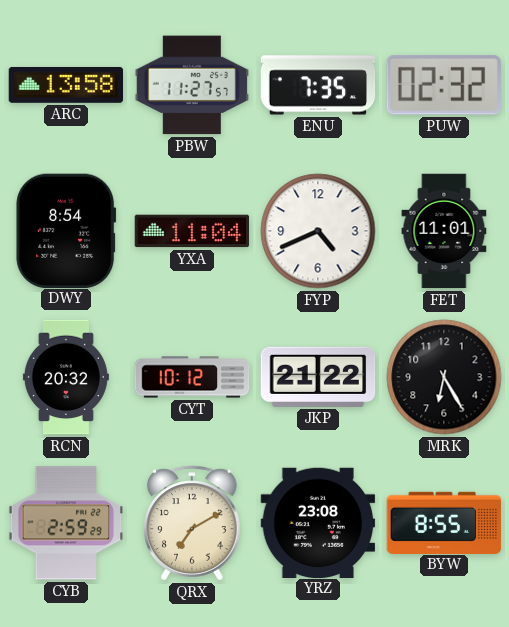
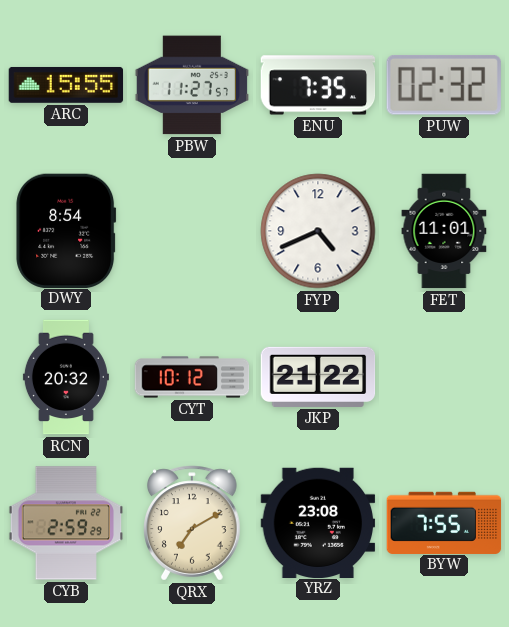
ARC: 13:58 -> 15:55 (66, 85)
YXA: 11:04 -> none (192, 231)
MRK: 6:25 -> none (444, 377)
BYW: 8:55 -> 7:55 (444, 522)
